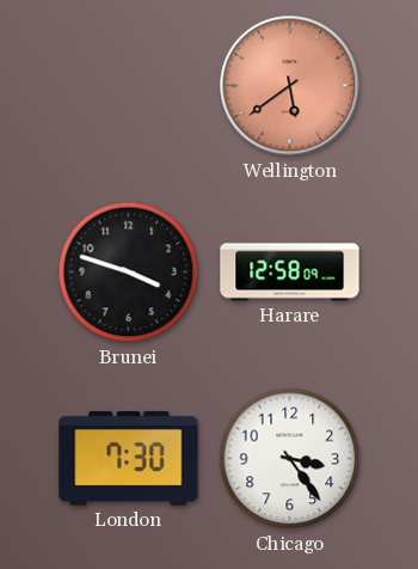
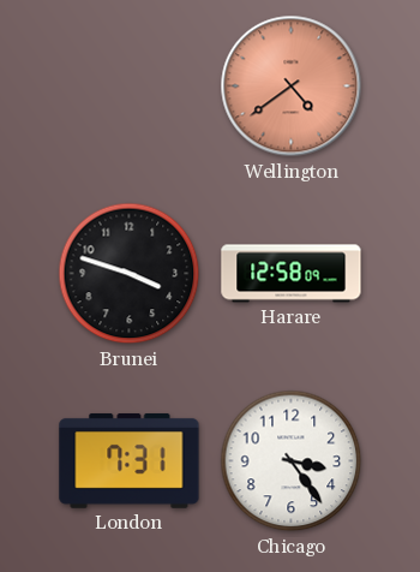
Wellington: 5:39 -> 4:39 (292, 87)
London: 7:30 -> 7:31 (130, 460)
